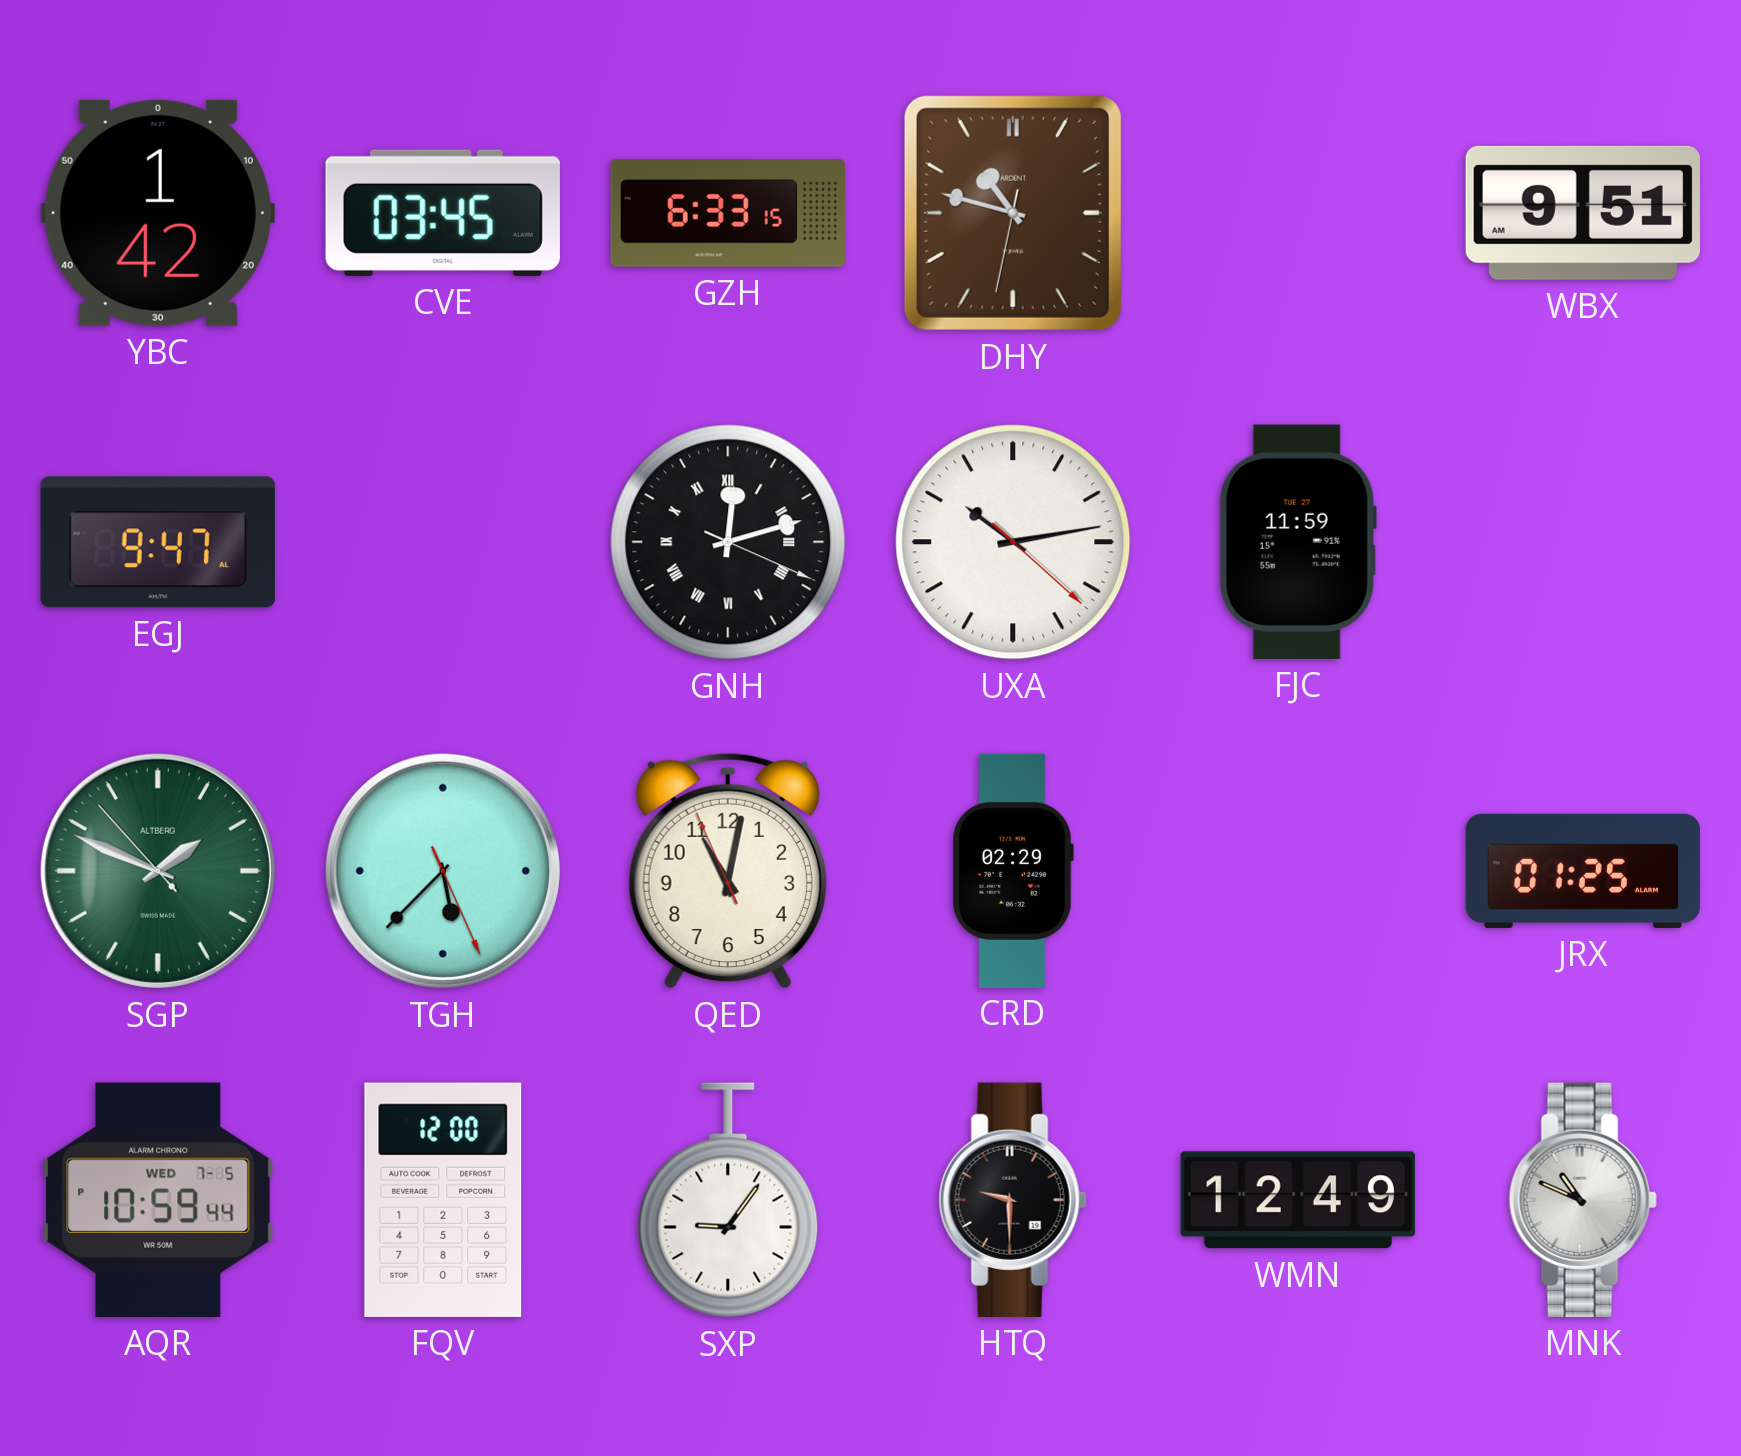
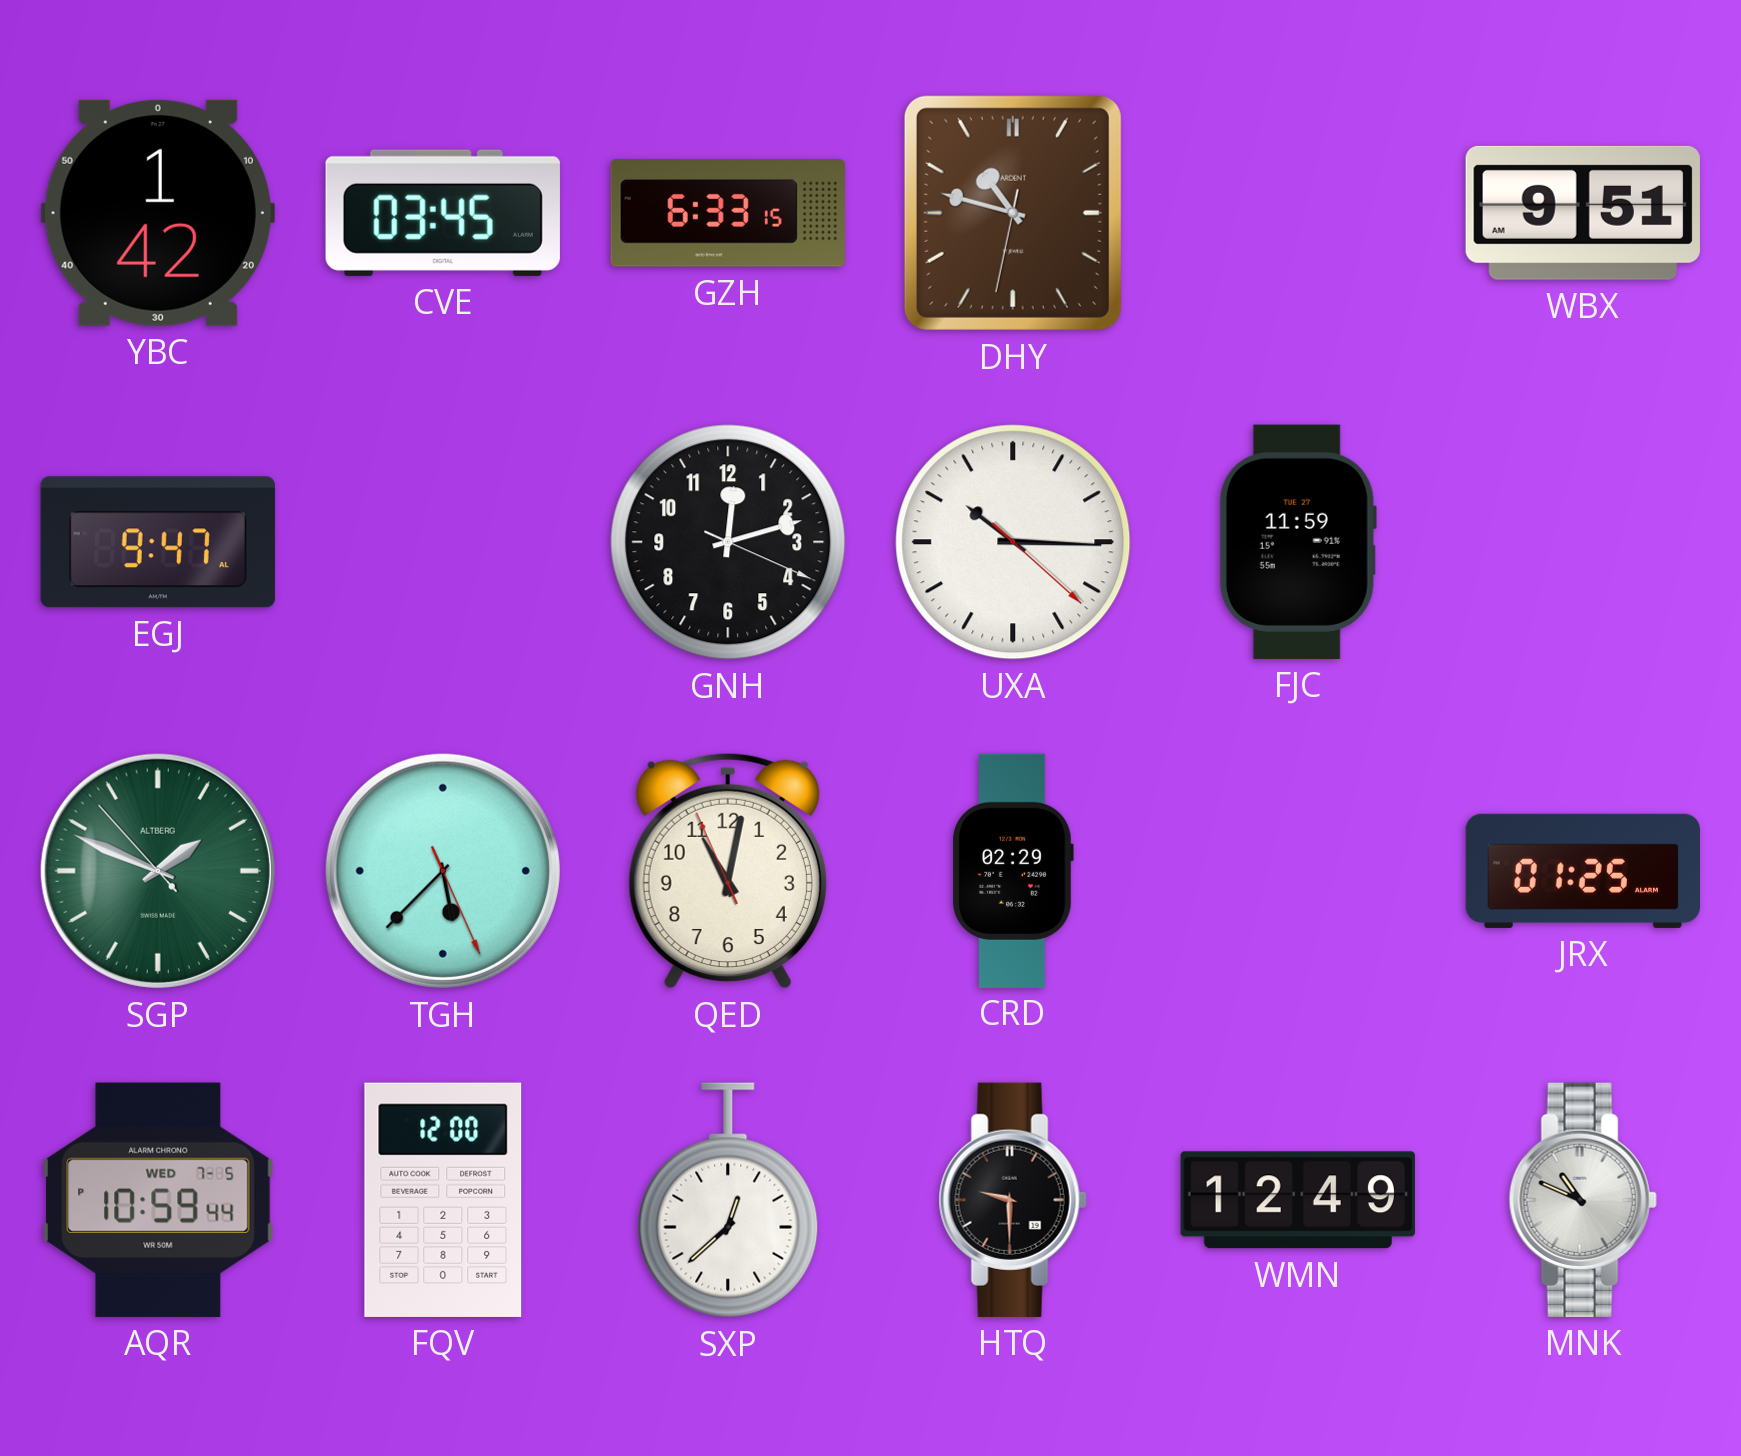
GNH numerals: Roman -> Arabic (728, 542)
UXA: 10:13 -> 10:15 (1013, 542)
SXP: 9:06 -> 12:38 (728, 1200)
